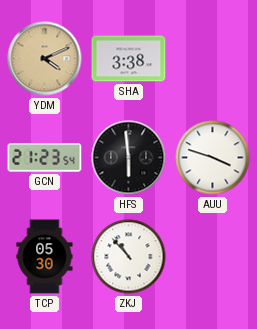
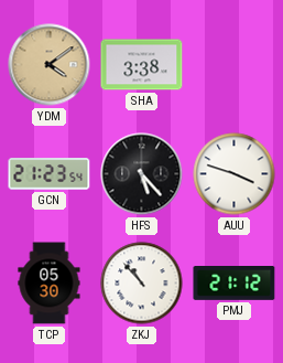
YDM: 4:11 -> 4:09 (50, 65)
HFS: 5:59 -> 5:23 (142, 174)
PMJ: none -> 21:12 (235, 284)
